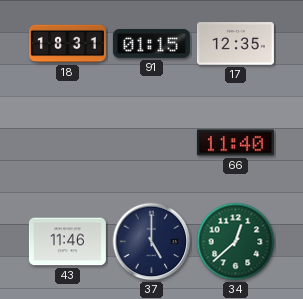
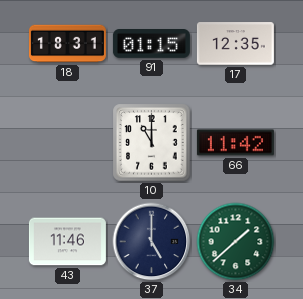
10: none -> 11:00 (152, 143)
66: 11:40 -> 11:42 (235, 143)
34: 12:38 -> 1:38 (236, 242)
